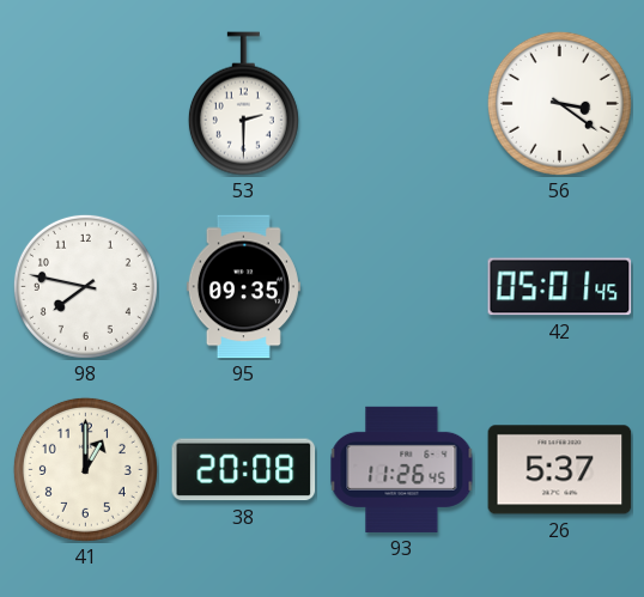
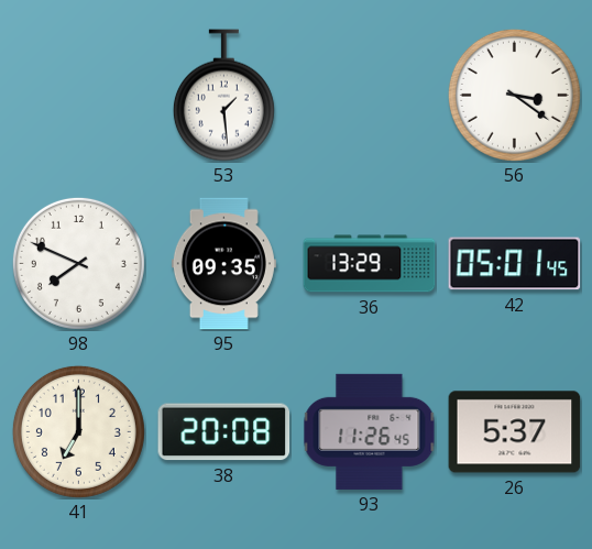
53: 2:30 -> 1:29 (223, 96)
98: 7:47 -> 7:49 (78, 263)
36: none -> 13:29 (370, 264)
41: 1:00 -> 7:00 (78, 431)
